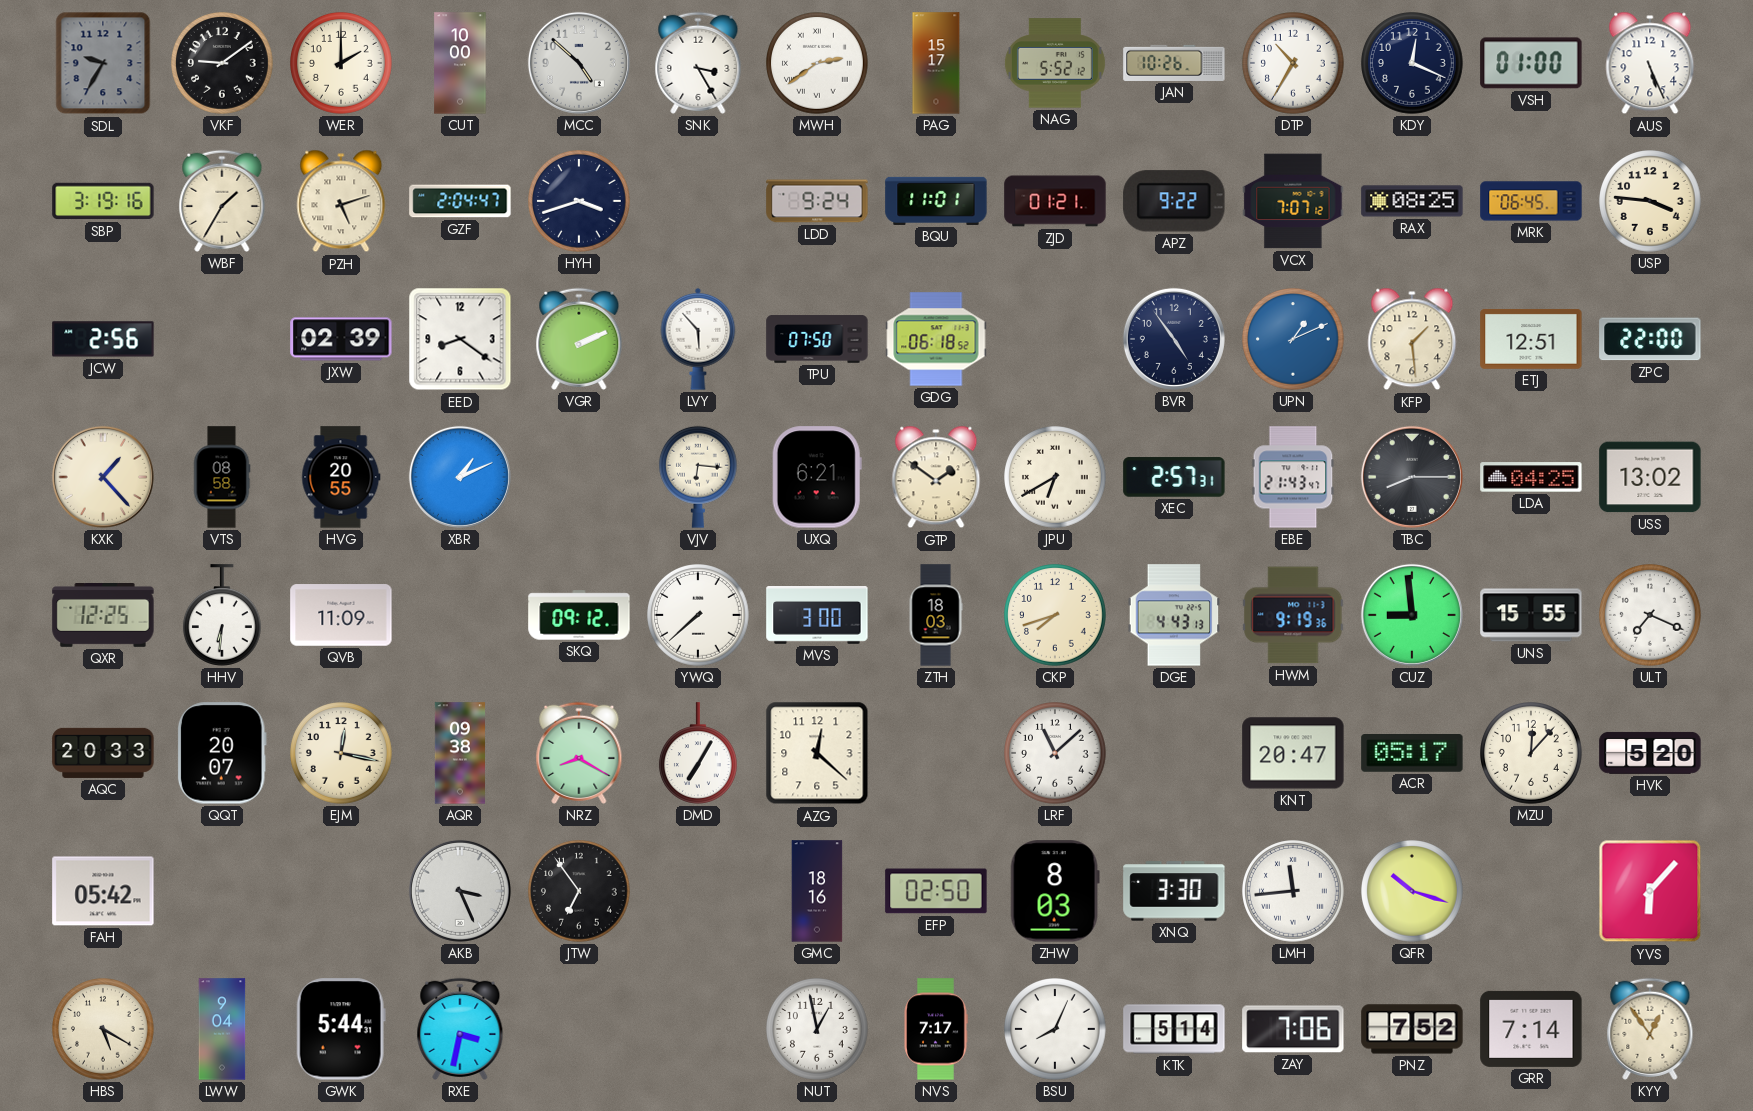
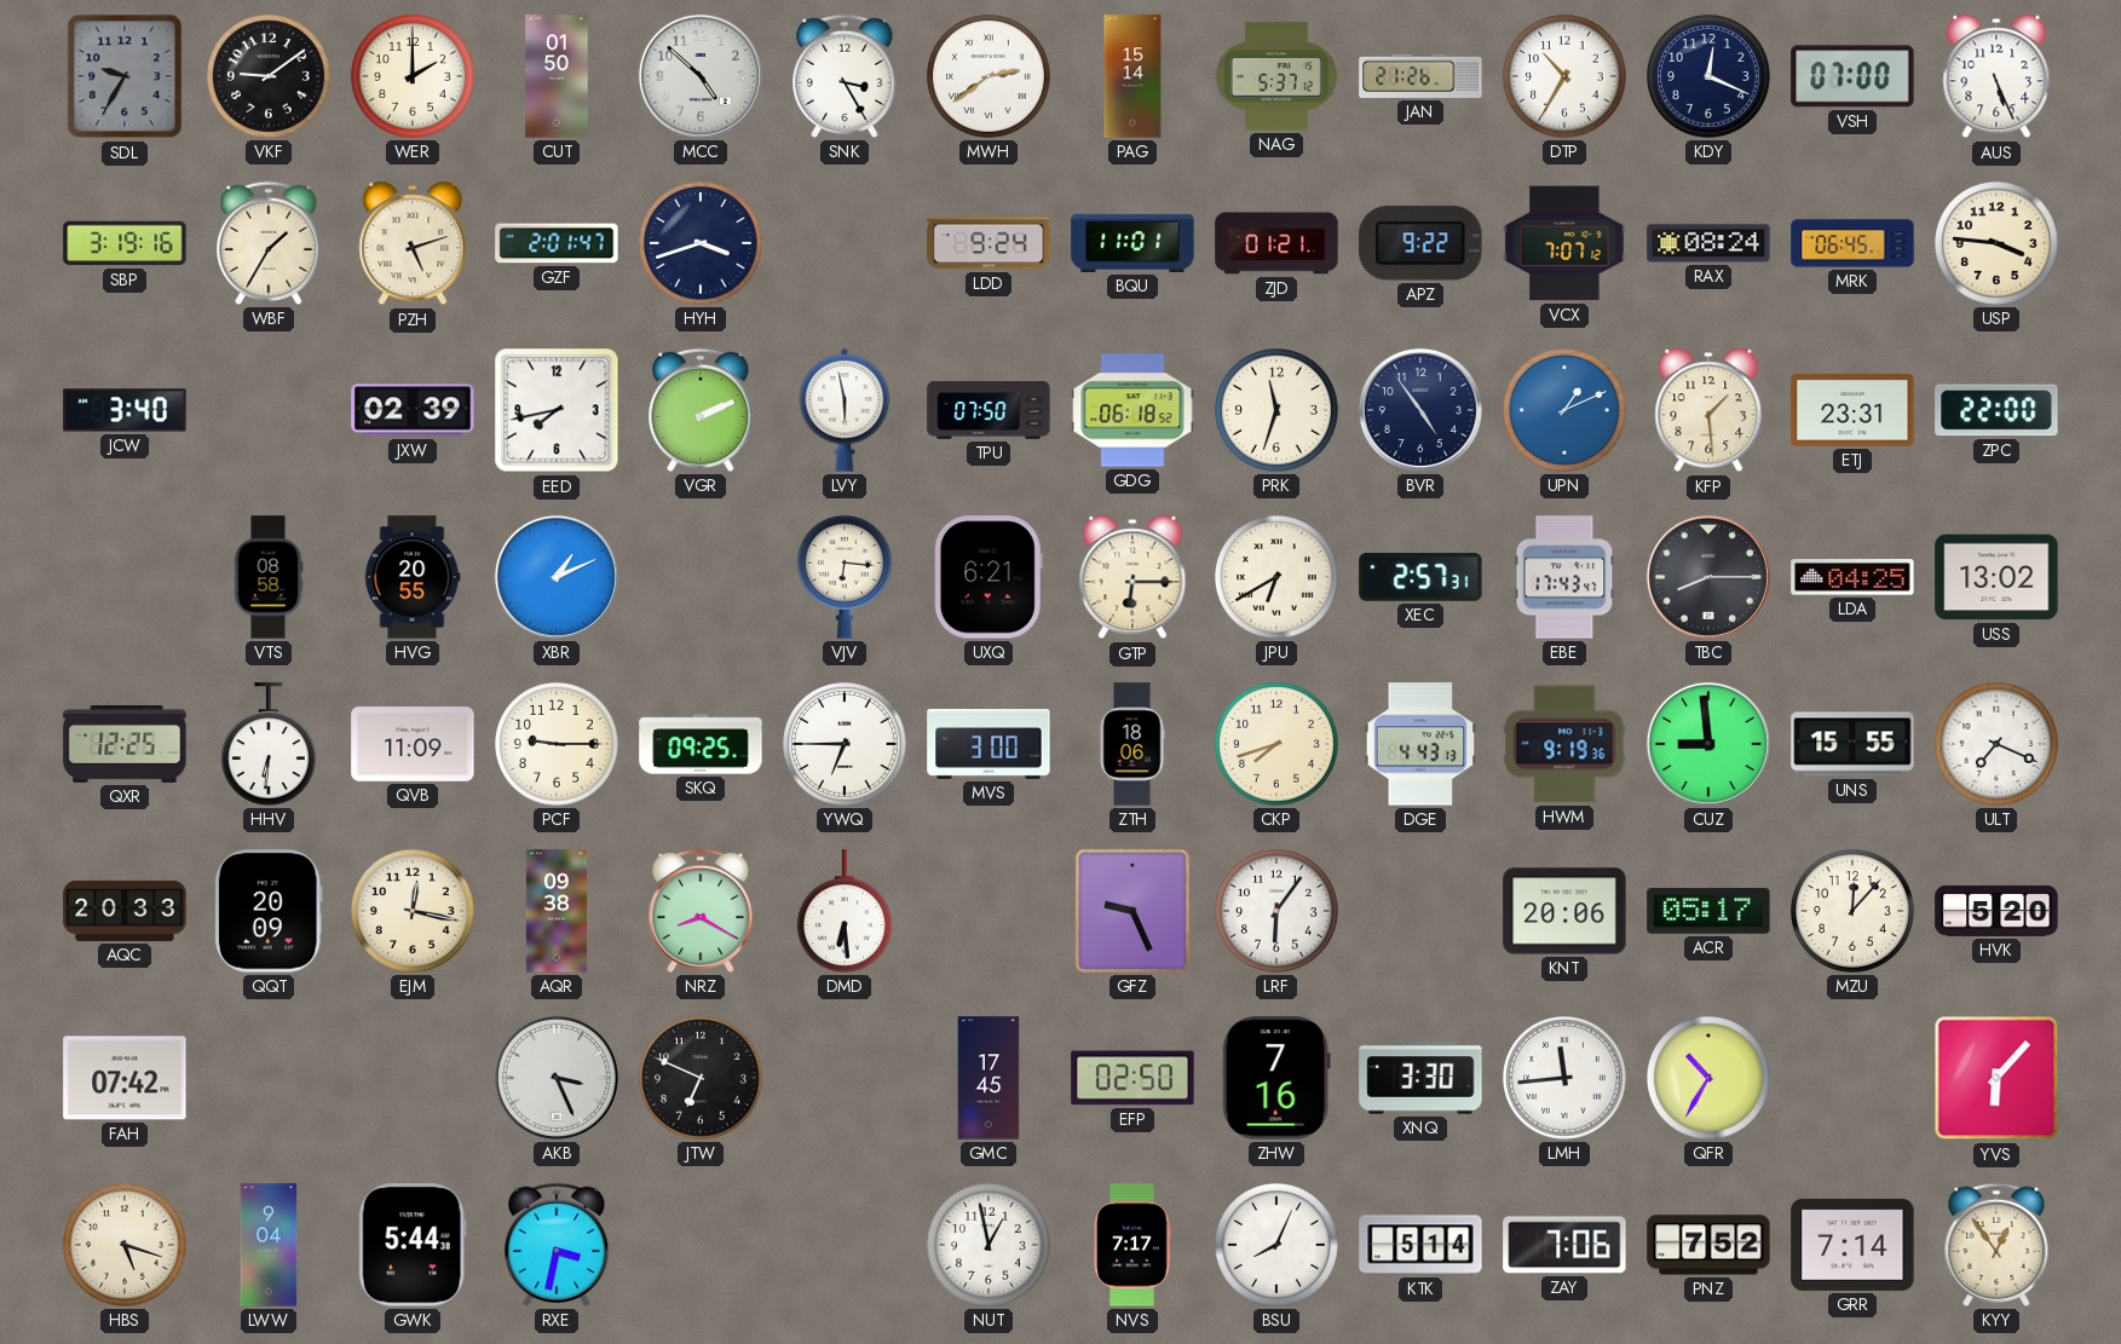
CUT: 10:00 -> 01:50 (557, 76)
PAG: 15:17 -> 15:14 (1132, 76)
NAG: 5:52 -> 5:37 (1276, 76)
JAN: 10:26 -> 21:26 (1420, 76)
VSH: 01:00 -> 07:00 (1852, 76)
GZF: 2:04 -> 2:01 (557, 243)
RAX: 08:25 -> 08:24 (1708, 243)
JCW: 2:56 -> 3:40 (125, 410)
EED: 8:21 -> 7:43 (557, 410)
LVY: 5:53 -> 5:58 (845, 410)
PRK: none -> 11:33 (1278, 411)
ETJ: 12:51 -> 23:31 (1852, 410)
KXK: 1:23 -> none (103, 477)
GTP: 1:51 -> 6:15 (1132, 577)
EBE: 21:43 -> 17:43 (1564, 577)
PCF: none -> 9:15 (558, 745)
SKQ: 09:12 -> 09:25 (701, 744)
YWQ: 7:38 -> 6:45 (846, 745)
ZTH: 18:03 -> 18:06 (1132, 744)
QQT: 20:07 -> 20:09 (269, 911)
DMD: 7:05 -> 6:29 (845, 911)
AZG: 12:22 -> none (817, 753)
GFZ: none -> 9:26 (1132, 911)
LRF: 11:08 -> 6:06 (1278, 912)
KNT: 20:47 -> 20:06 (1564, 911)
FAH: 05:42 -> 07:42 (125, 1078)
JTW: 6:54 -> 6:49 (702, 1079)
GMC: 18:16 -> 17:45 (989, 1078)
ZHW: 8:03 -> 7:16 (1276, 1078)
QFR: 10:18 -> 10:35 (1710, 1079)
HBS: 5:20 -> 5:18 (126, 1246)
GWK: 5:44:31 -> 5:44:38 (413, 1245)
